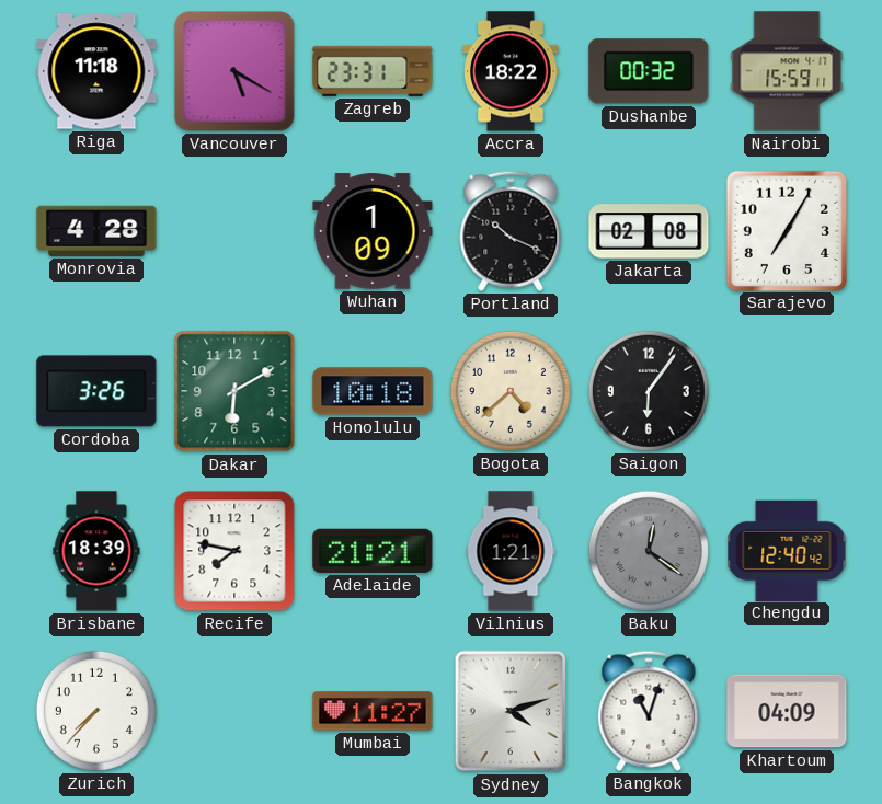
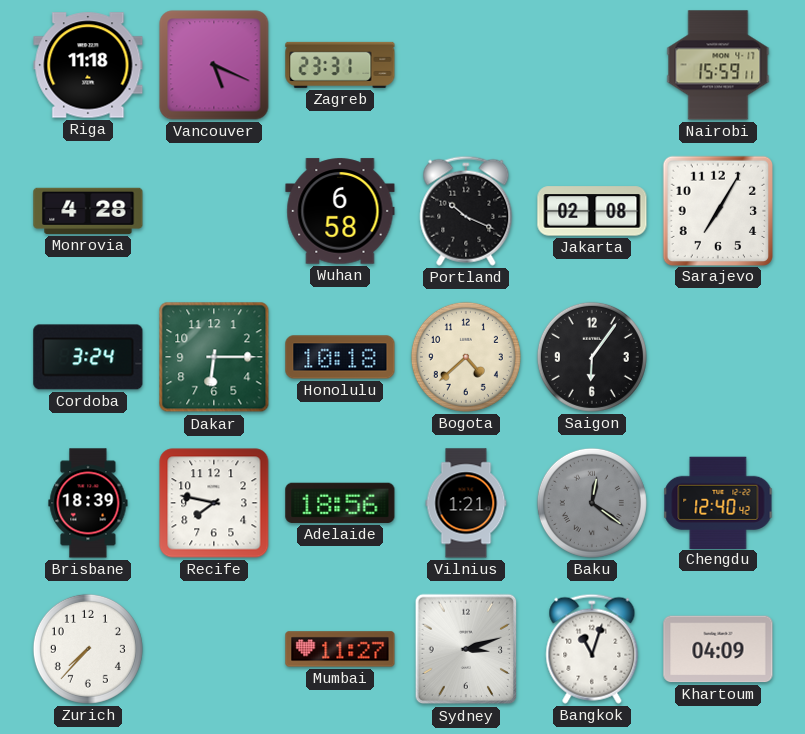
Vancouver: 5:20 -> 5:19 (214, 65)
Accra: 18:22 -> none (511, 71)
Dushanbe: 00:32 -> none (649, 71)
Wuhan: 1:09 -> 6:58 (340, 211)
Cordoba: 3:26 -> 3:24 (88, 357)
Dakar: 6:10 -> 6:15 (214, 357)
Adelaide: 21:21 -> 18:56 (340, 503)
Sydney: 4:12 -> 3:12 (466, 649)
